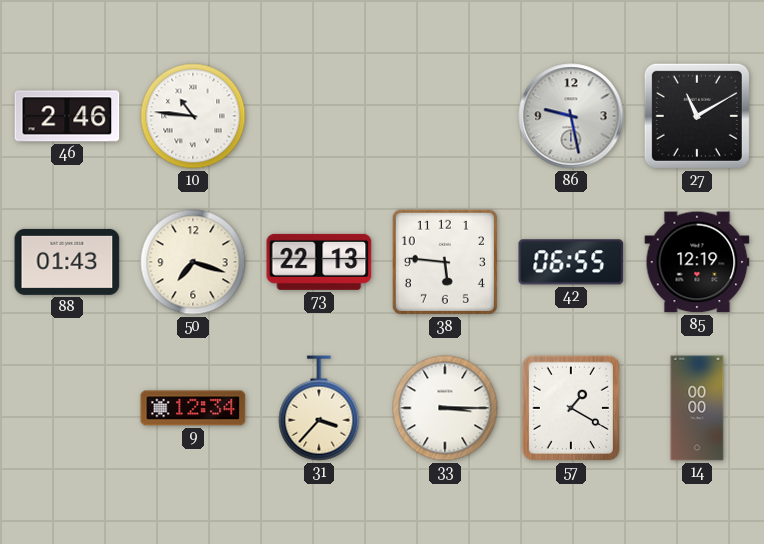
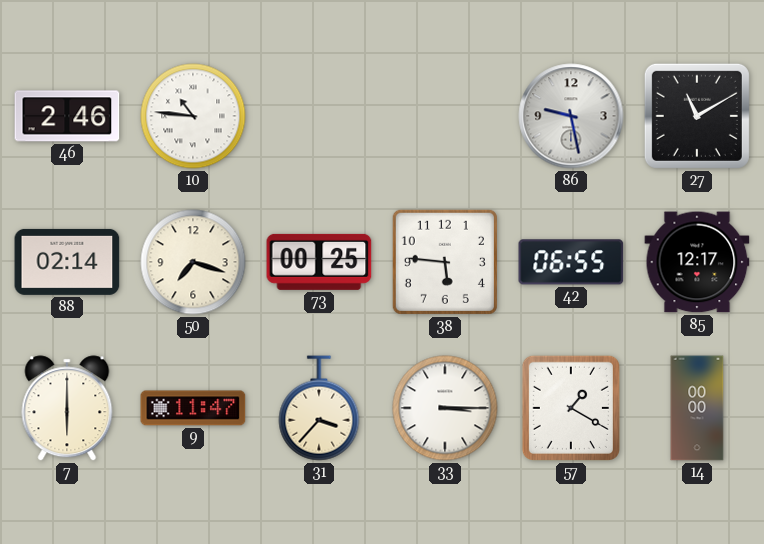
88: 01:43 -> 02:14 (67, 262)
73: 22:13 -> 00:25 (319, 262)
85: 12:19 -> 12:17 (697, 262)
7: none -> 6:00 (67, 408)
9: 12:34 -> 11:47 (193, 408)
